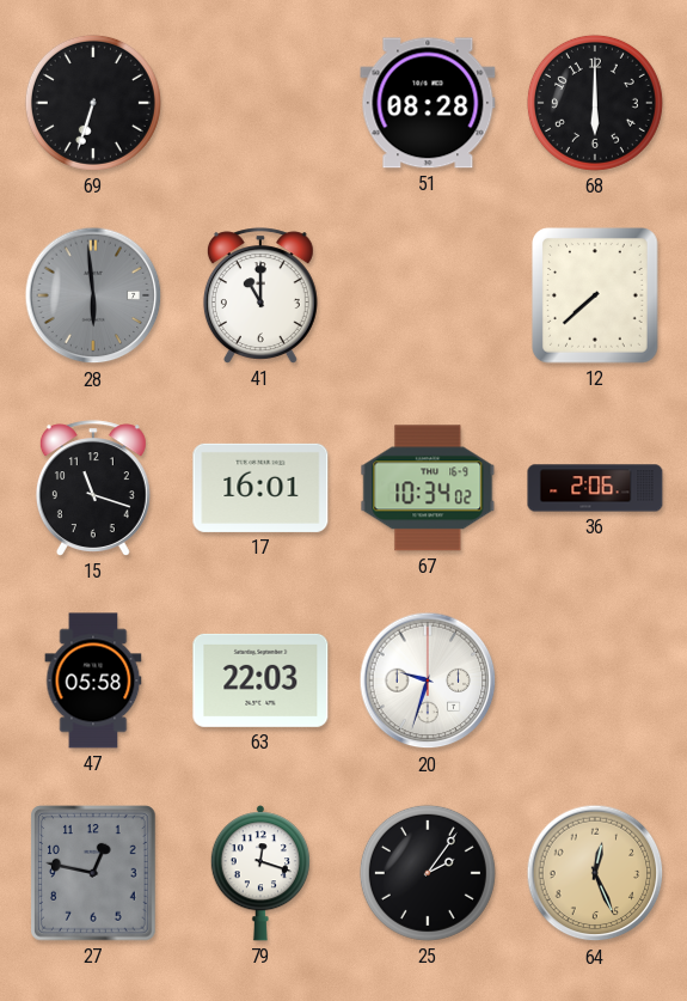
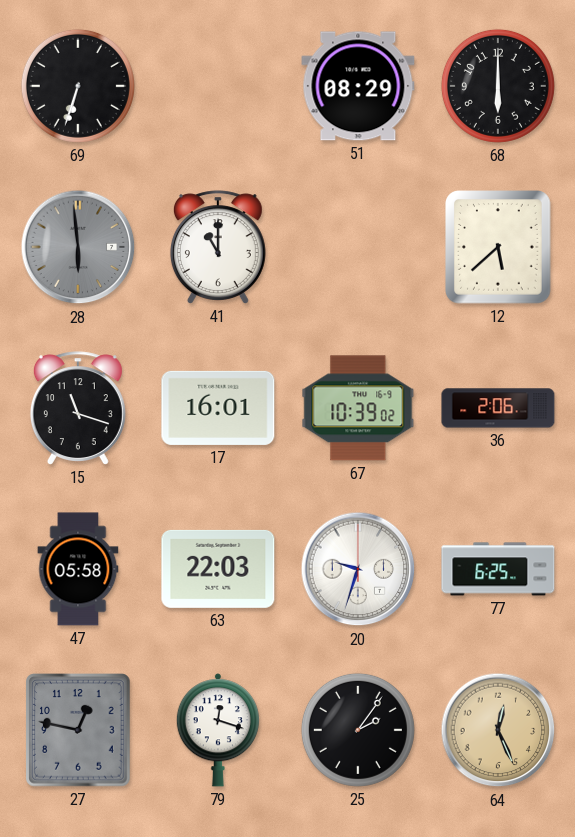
51: 08:28 -> 08:29 (358, 86)
12: 7:38 -> 5:38 (499, 247)
67: 10:34 -> 10:39 (358, 408)
77: none -> 6:25 (498, 569)
